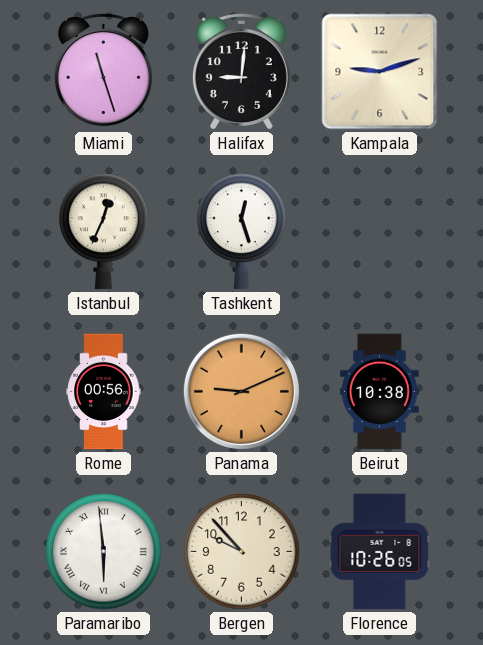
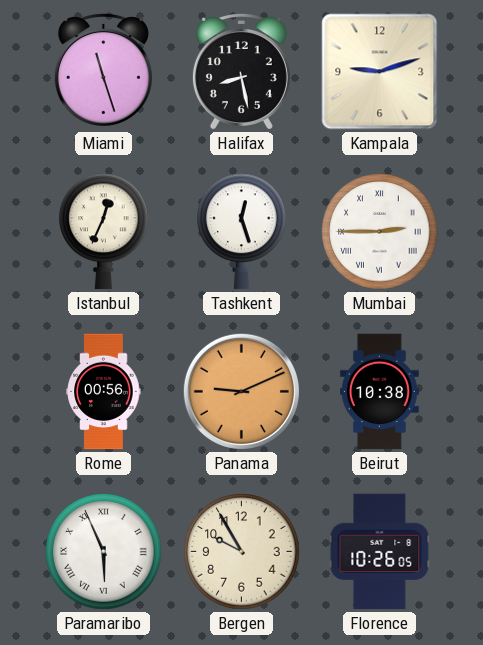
Halifax: 9:01 -> 8:28 (241, 72)
Mumbai: none -> 2:45 (380, 232)
Paramaribo: 5:59 -> 5:56 (104, 552)
Bergen: 9:53 -> 9:55 (242, 552)
